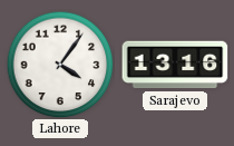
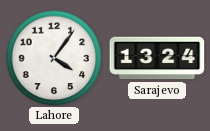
Sarajevo: 13:16 -> 13:24 (157, 58)
